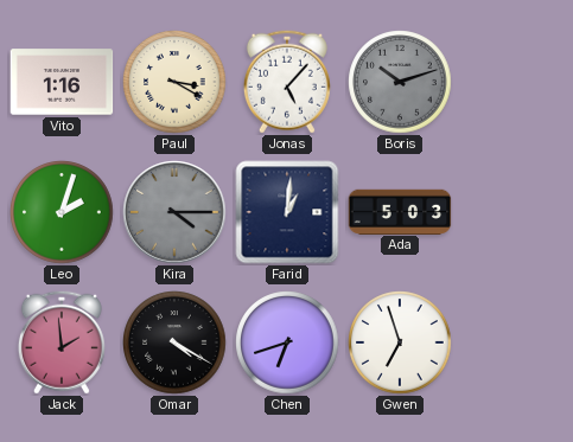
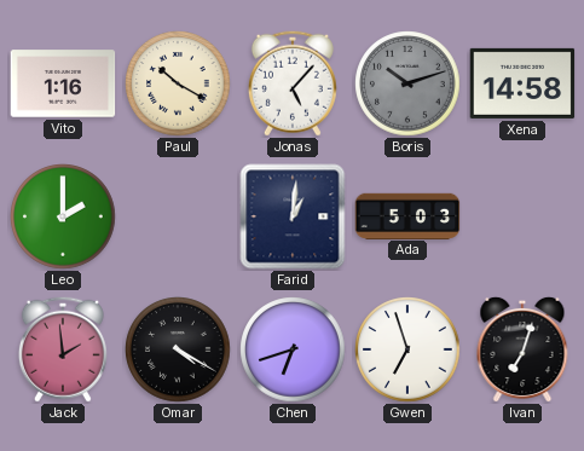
Paul: 3:20 -> 10:20 (178, 83)
Xena: none -> 14:58 (522, 83)
Leo: 2:03 -> 2:00 (63, 216)
Kira: 4:15 -> none (174, 212)
Ivan: none -> 7:03 (522, 348)
